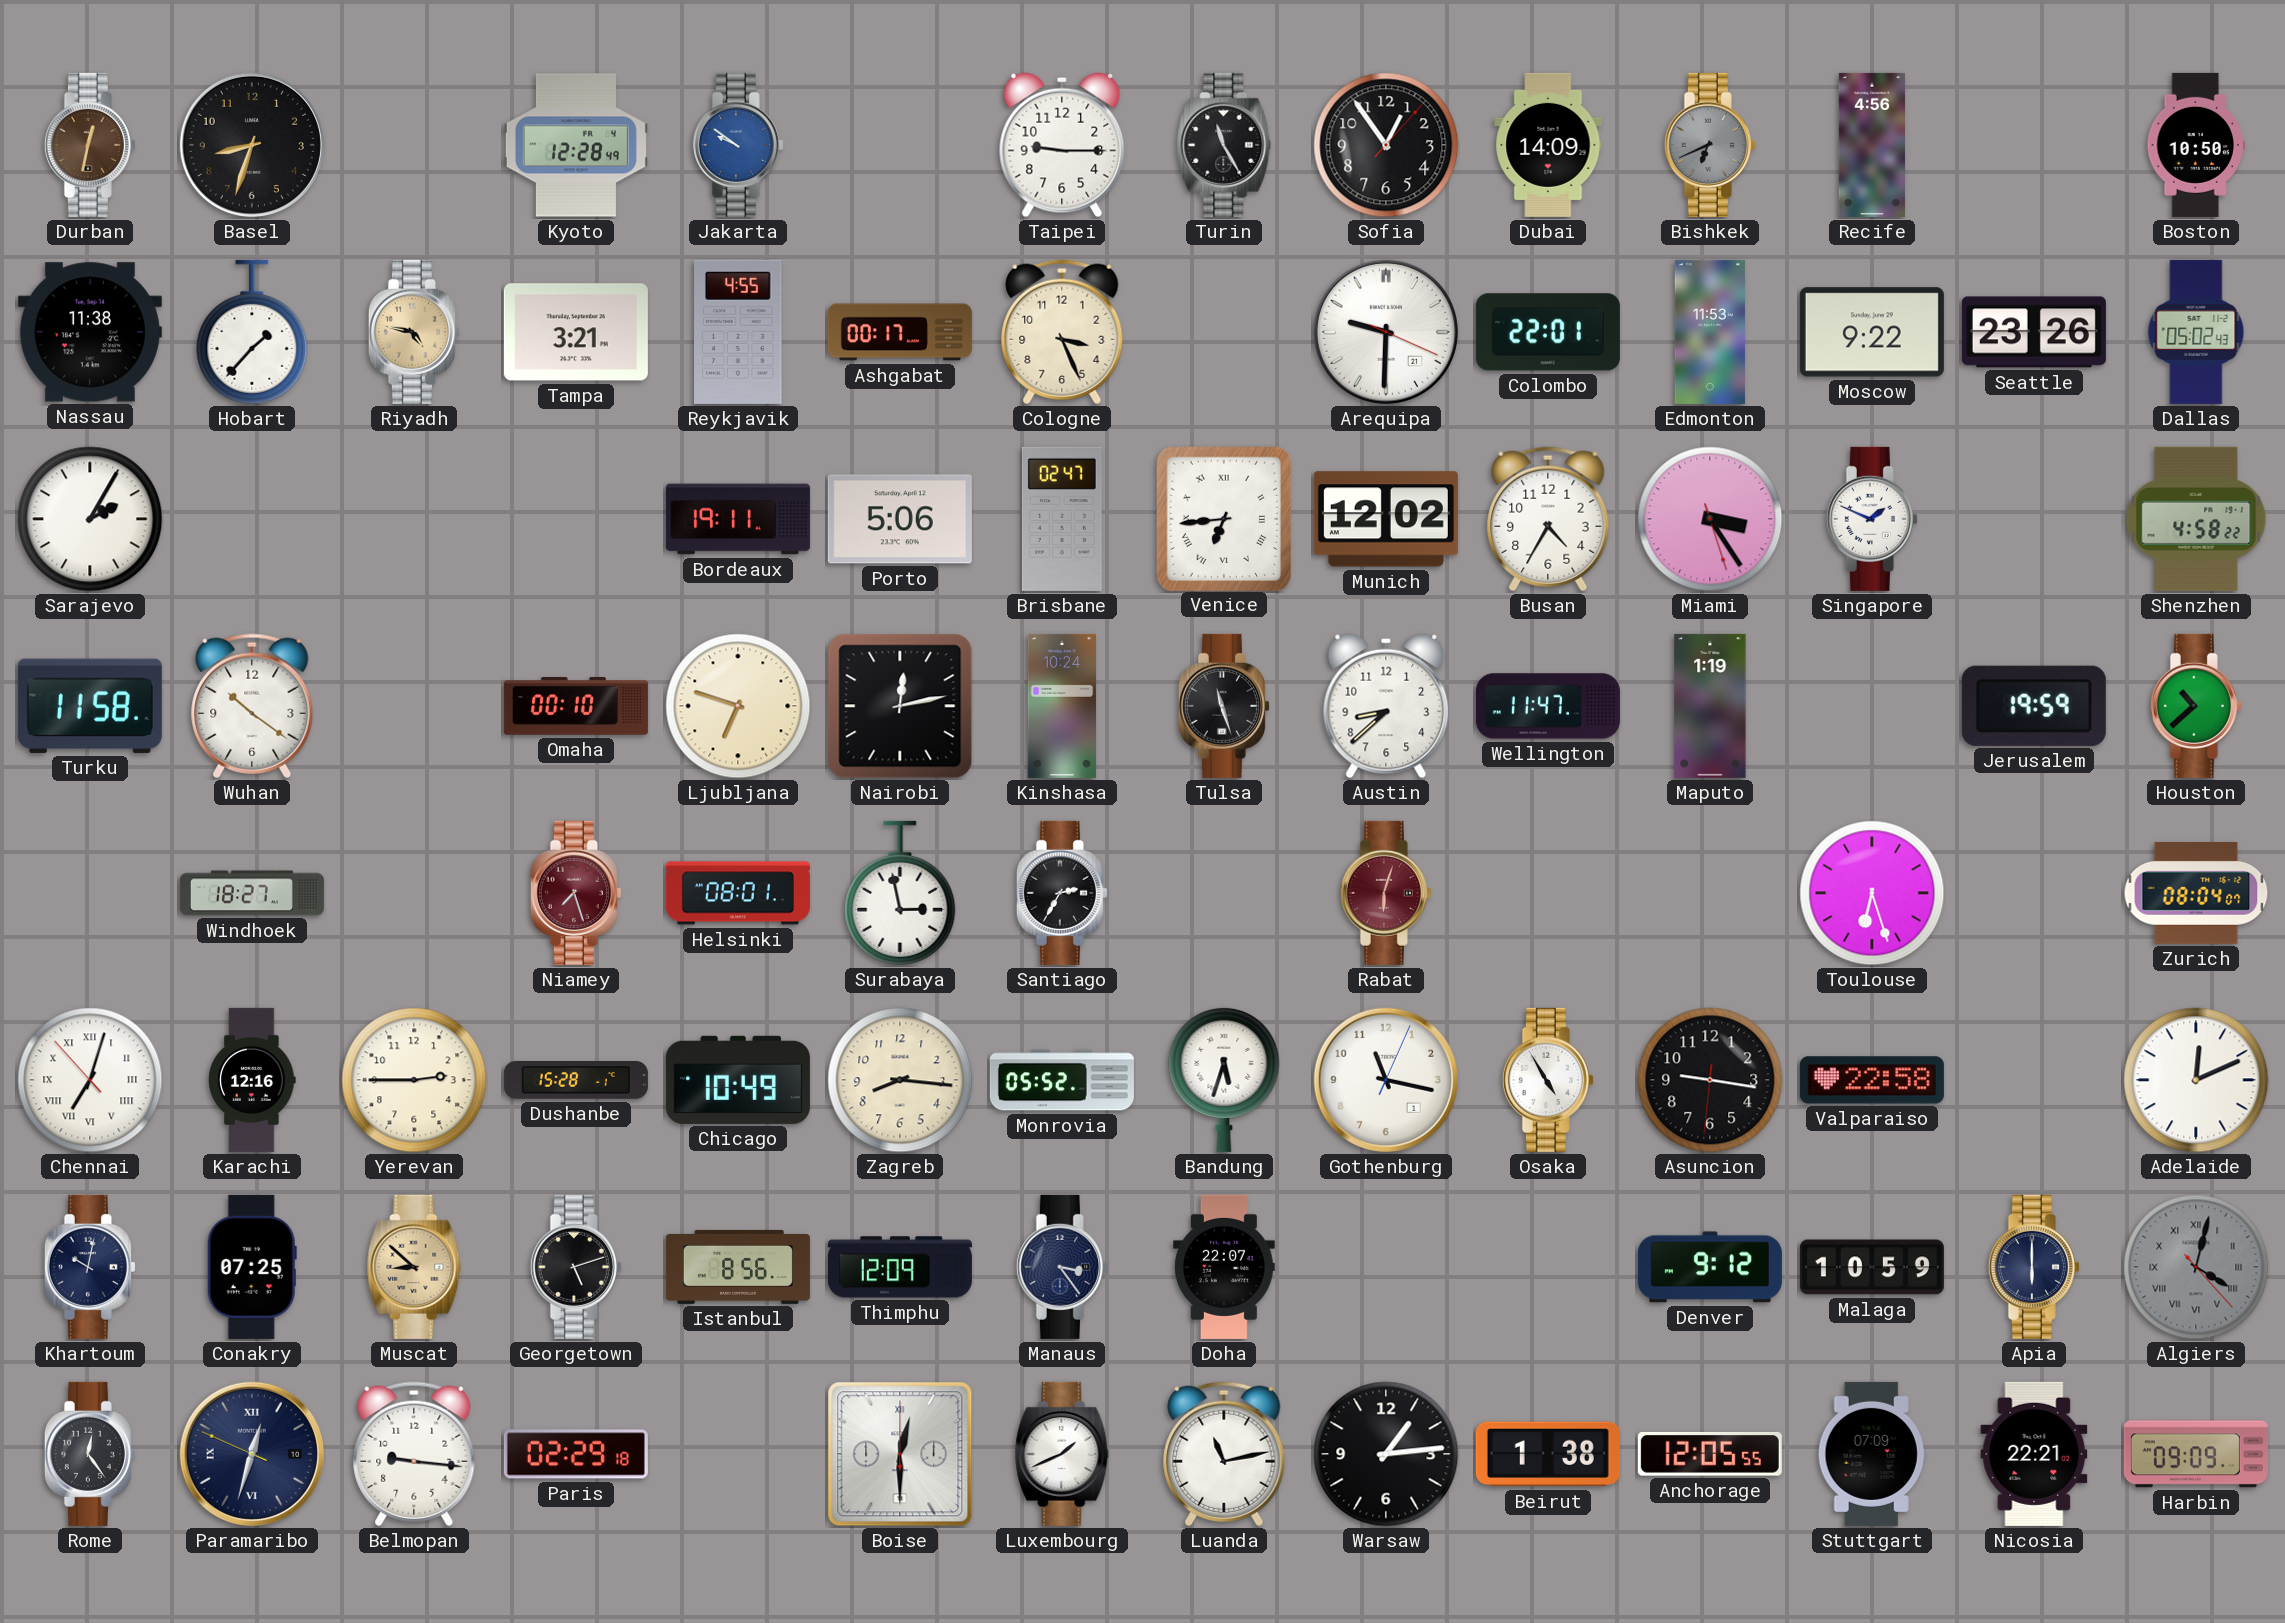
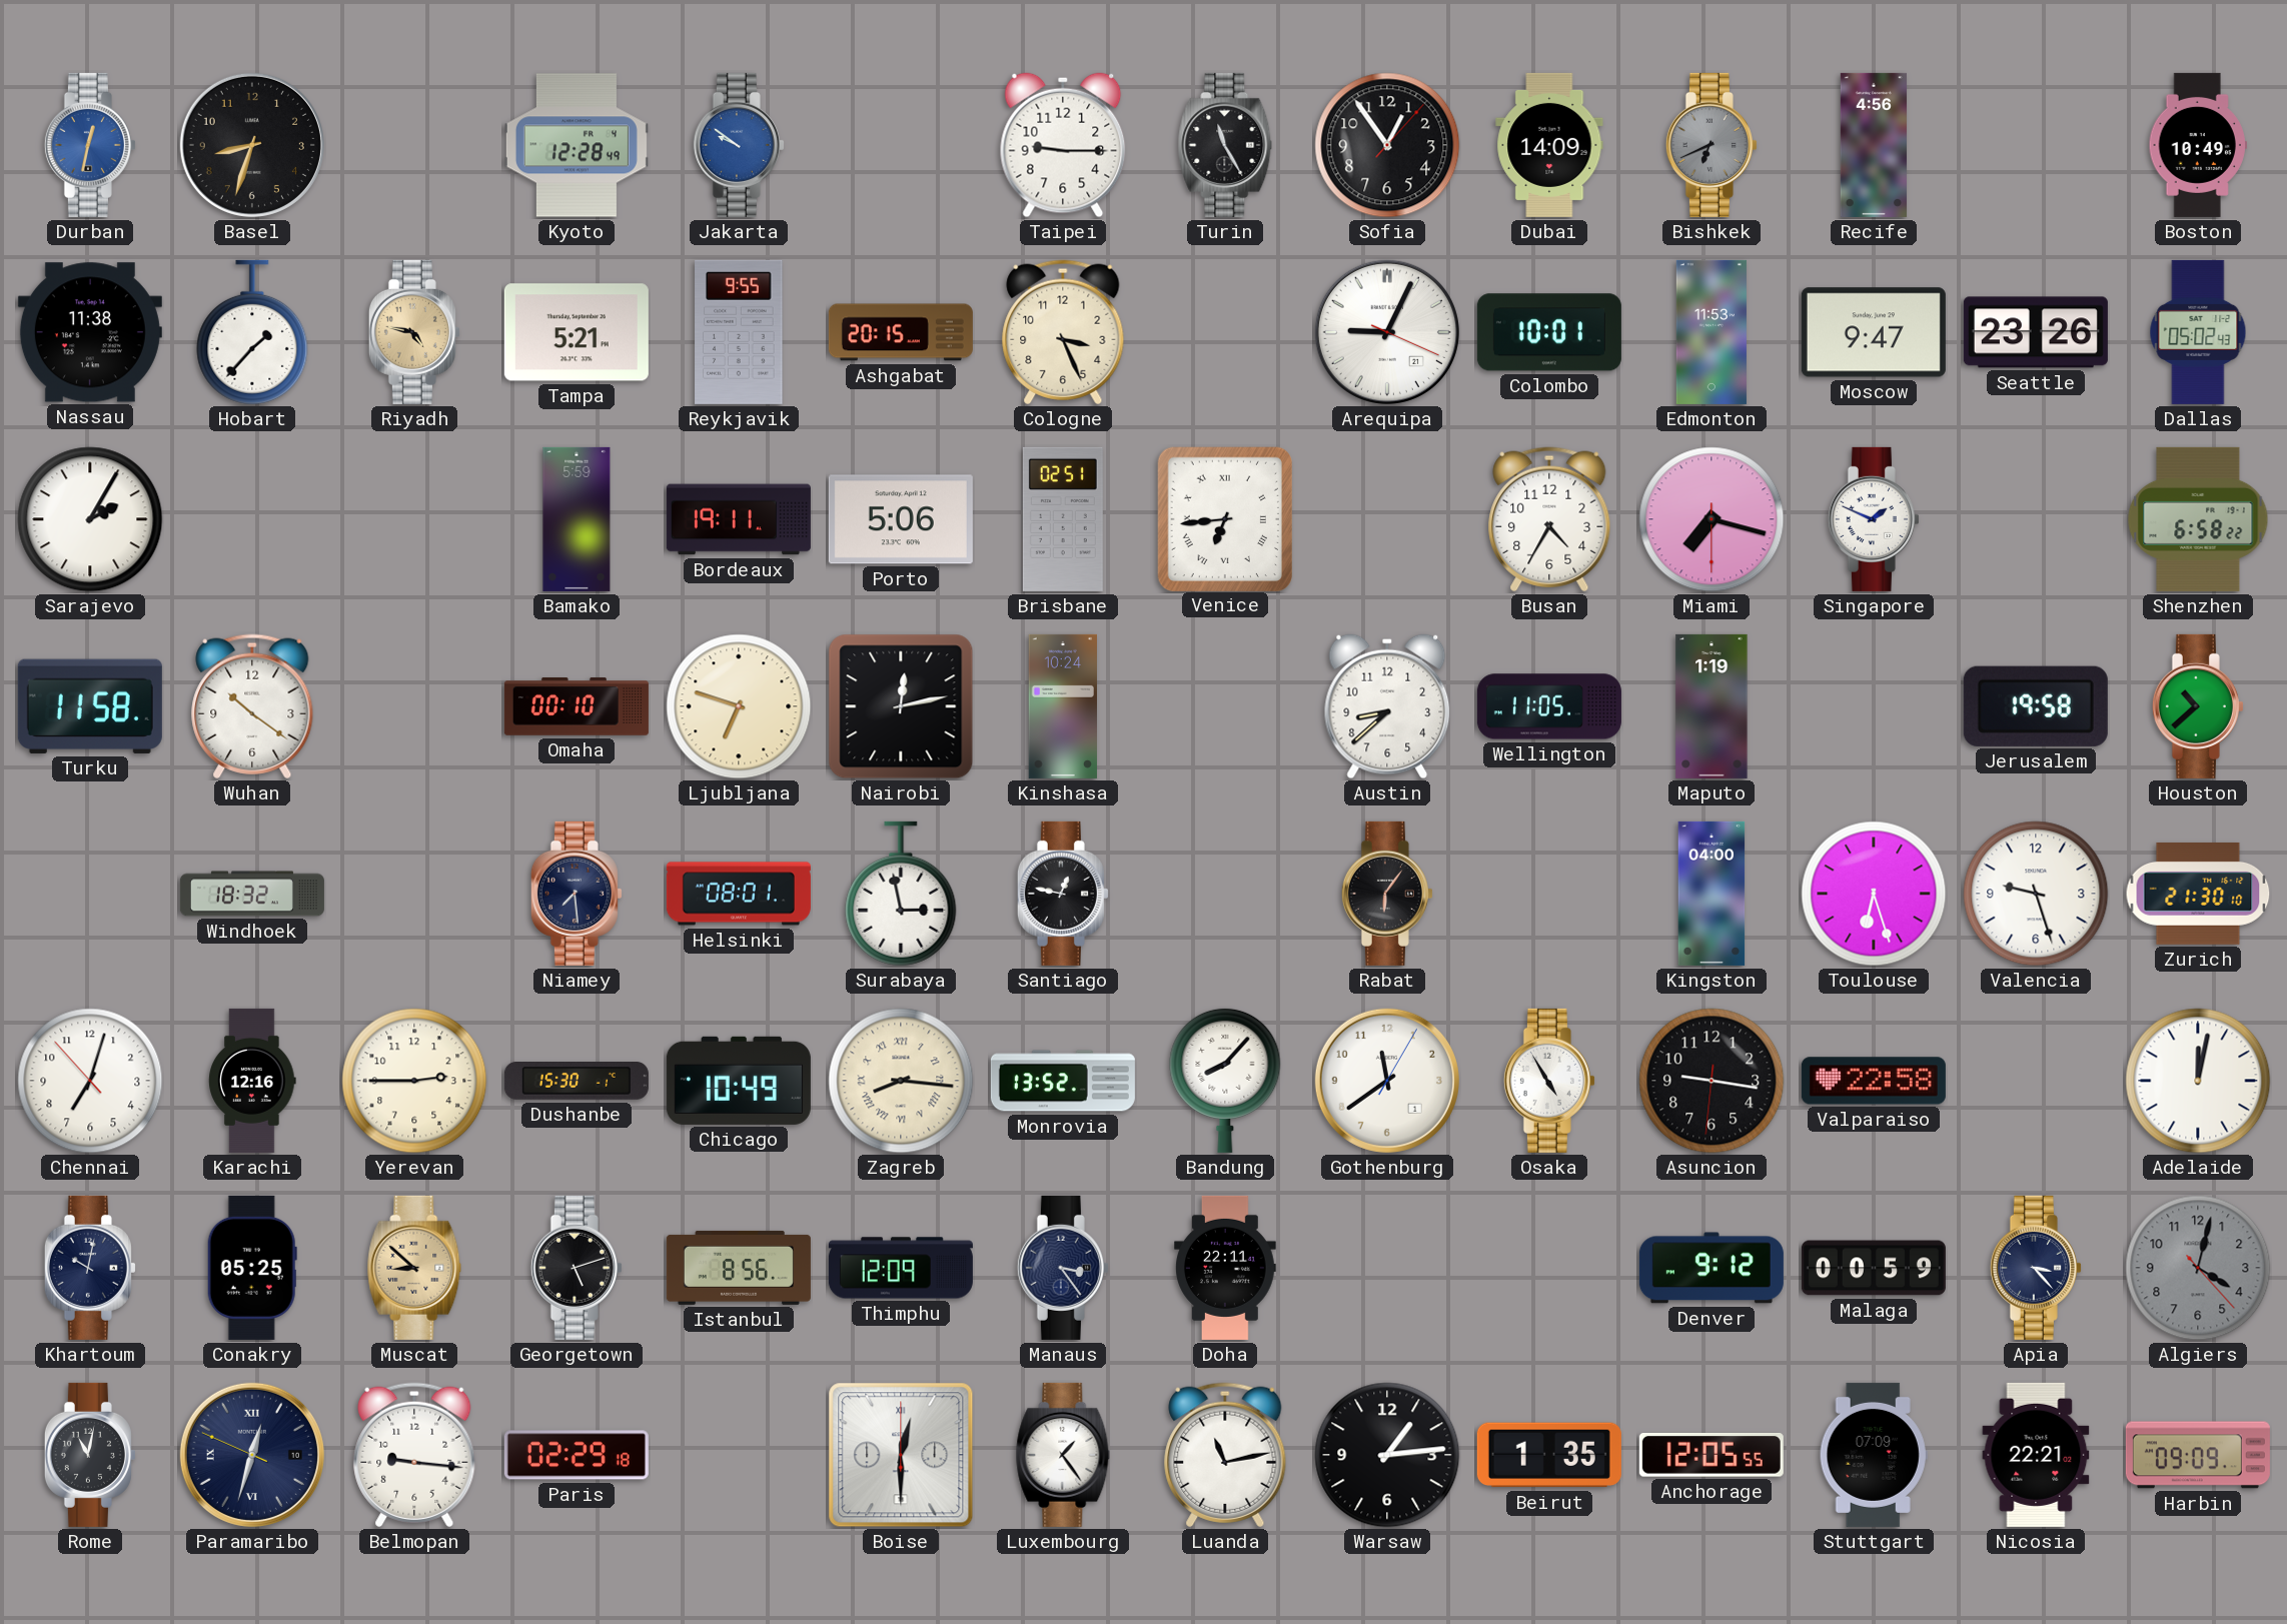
Durban dial: brown -> blue (90, 145)
Boston: 10:50 -> 10:49 (2198, 145)
Tampa: 3:21 -> 5:21 (577, 332)
Reykjavik: 4:55 -> 9:55 (739, 332)
Ashgabat: 00:17 -> 20:15 (901, 332)
Arequipa: 9:30 -> 9:04 (1387, 332)
Colombo: 22:01 -> 10:01 (1549, 332)
Moscow: 9:22 -> 9:47 (1874, 332)
Bamako: none -> 5:59 (577, 519)
Brisbane: 02:47 -> 02:51 (1063, 519)
Munich: 12:02 -> none (1386, 519)
Miami: 3:24 -> 7:17 (1711, 519)
Shenzhen: 4:58 -> 6:58 (2198, 519)
Tulsa: 11:27 -> none (1224, 706)
Wellington: 11:47 -> 11:05 (1549, 706)
Jerusalem: 19:59 -> 19:58 (2036, 706)
Windhoek: 18:27 -> 18:32 (252, 894)
Niamey: 7:27 -> 7:29 (577, 894)
Niamey dial: burgundy -> navy (577, 894)
Santiago: 2:35 -> 12:47 (1063, 894)
Rabat: 6:03 -> 6:06 (1387, 894)
Rabat dial: burgundy -> black (1387, 894)
Kingston: none -> 04:00 (1711, 894)
Valencia: none -> 9:27 (2036, 894)
Zurich: 08:04 -> 21:30 (2198, 894)
Chennai numerals: Roman -> Arabic (90, 1081)
Dushanbe: 15:28 -> 15:30 (577, 1082)
Zagreb numerals: Arabic -> Roman (901, 1081)
Monrovia: 05:52 -> 13:52 (1063, 1081)
Bandung: 5:33 -> 8:07 (1225, 1080)
Gothenburg: 11:17 -> 11:39 (1387, 1081)
Adelaide: 12:11 -> 12:02 (2198, 1081)
Conakry: 07:25 -> 05:25 (252, 1268)
Doha: 22:07 -> 22:11 (1225, 1268)
Malaga: 10:59 -> 00:59 (1874, 1268)
Apia: 6:00 -> 3:23 (2036, 1268)
Algiers numerals: Roman -> Arabic (2198, 1268)
Rome: 12:24 -> 11:02 (90, 1455)
Luxembourg: 1:41 -> 1:24 (1063, 1455)
Beirut: 1:38 -> 1:35 (1549, 1455)
